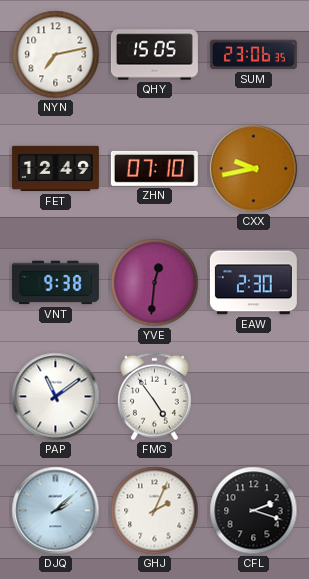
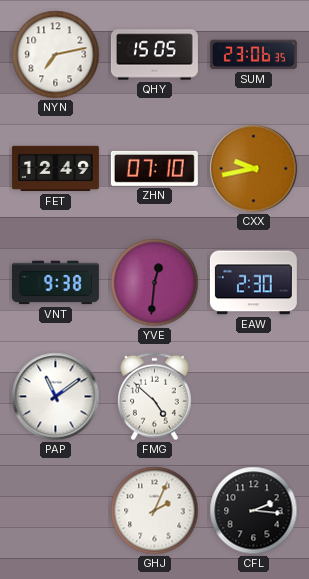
FMG: 4:54 -> 4:52 (155, 397)
DJQ: 2:08 -> none (56, 511)
CFL: 2:18 -> 2:16 (254, 511)
